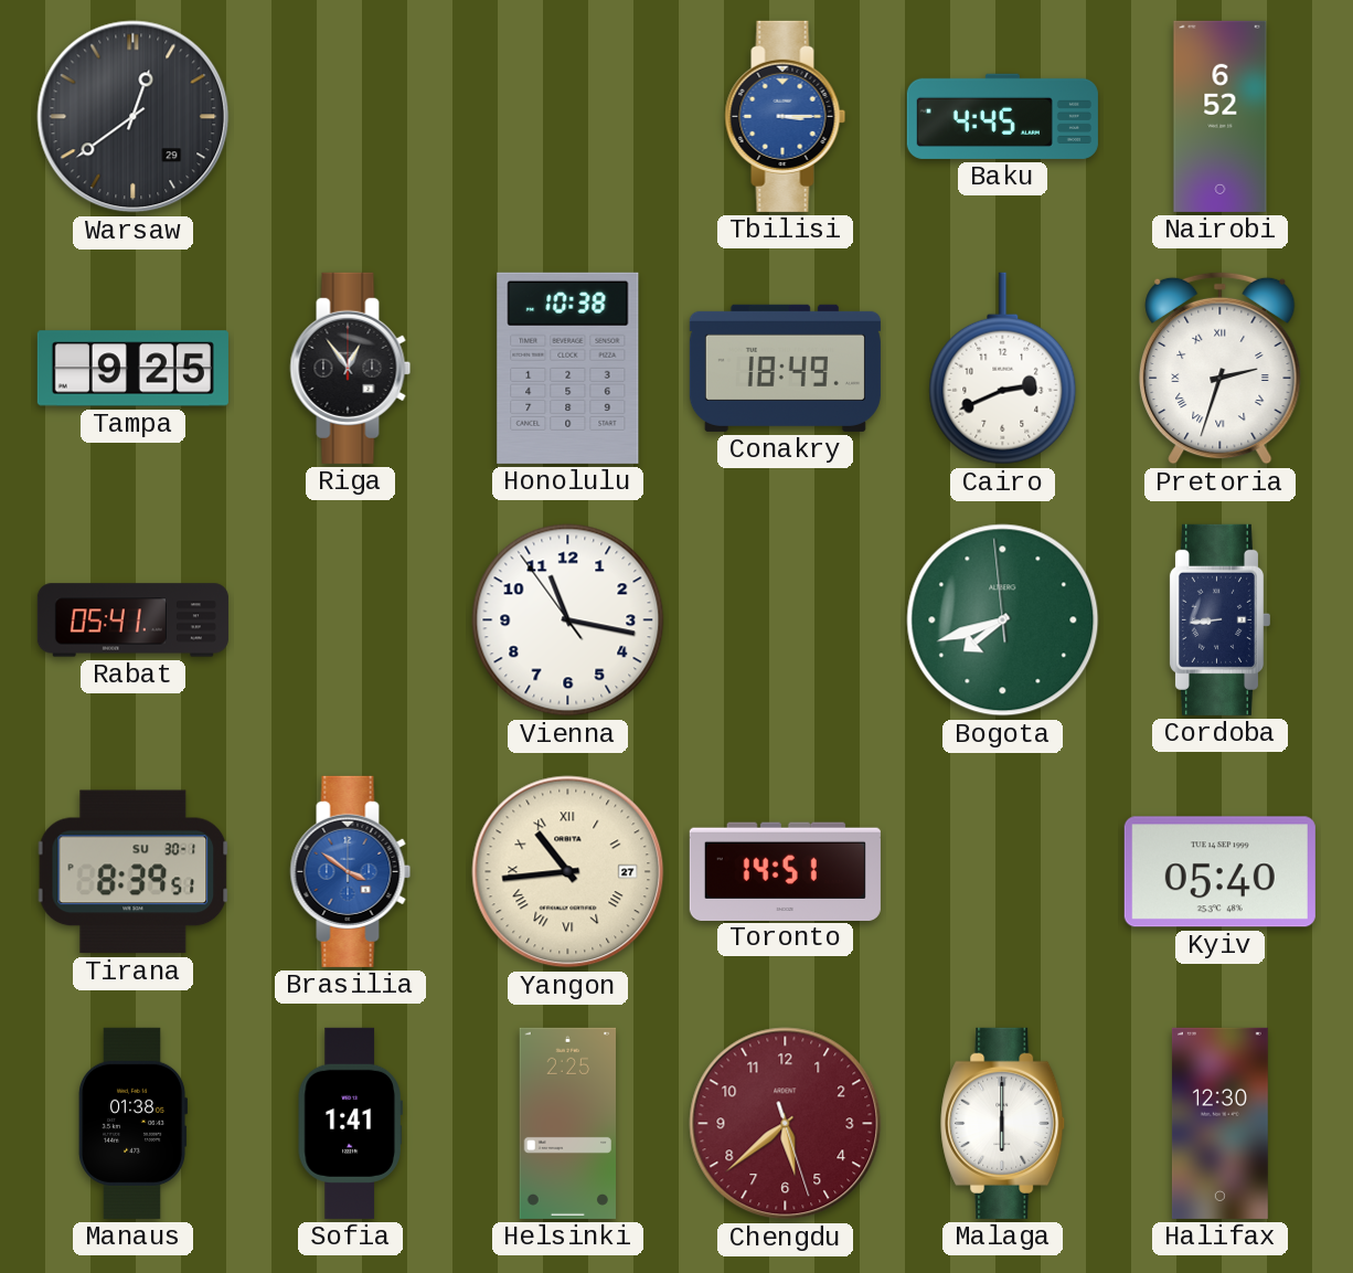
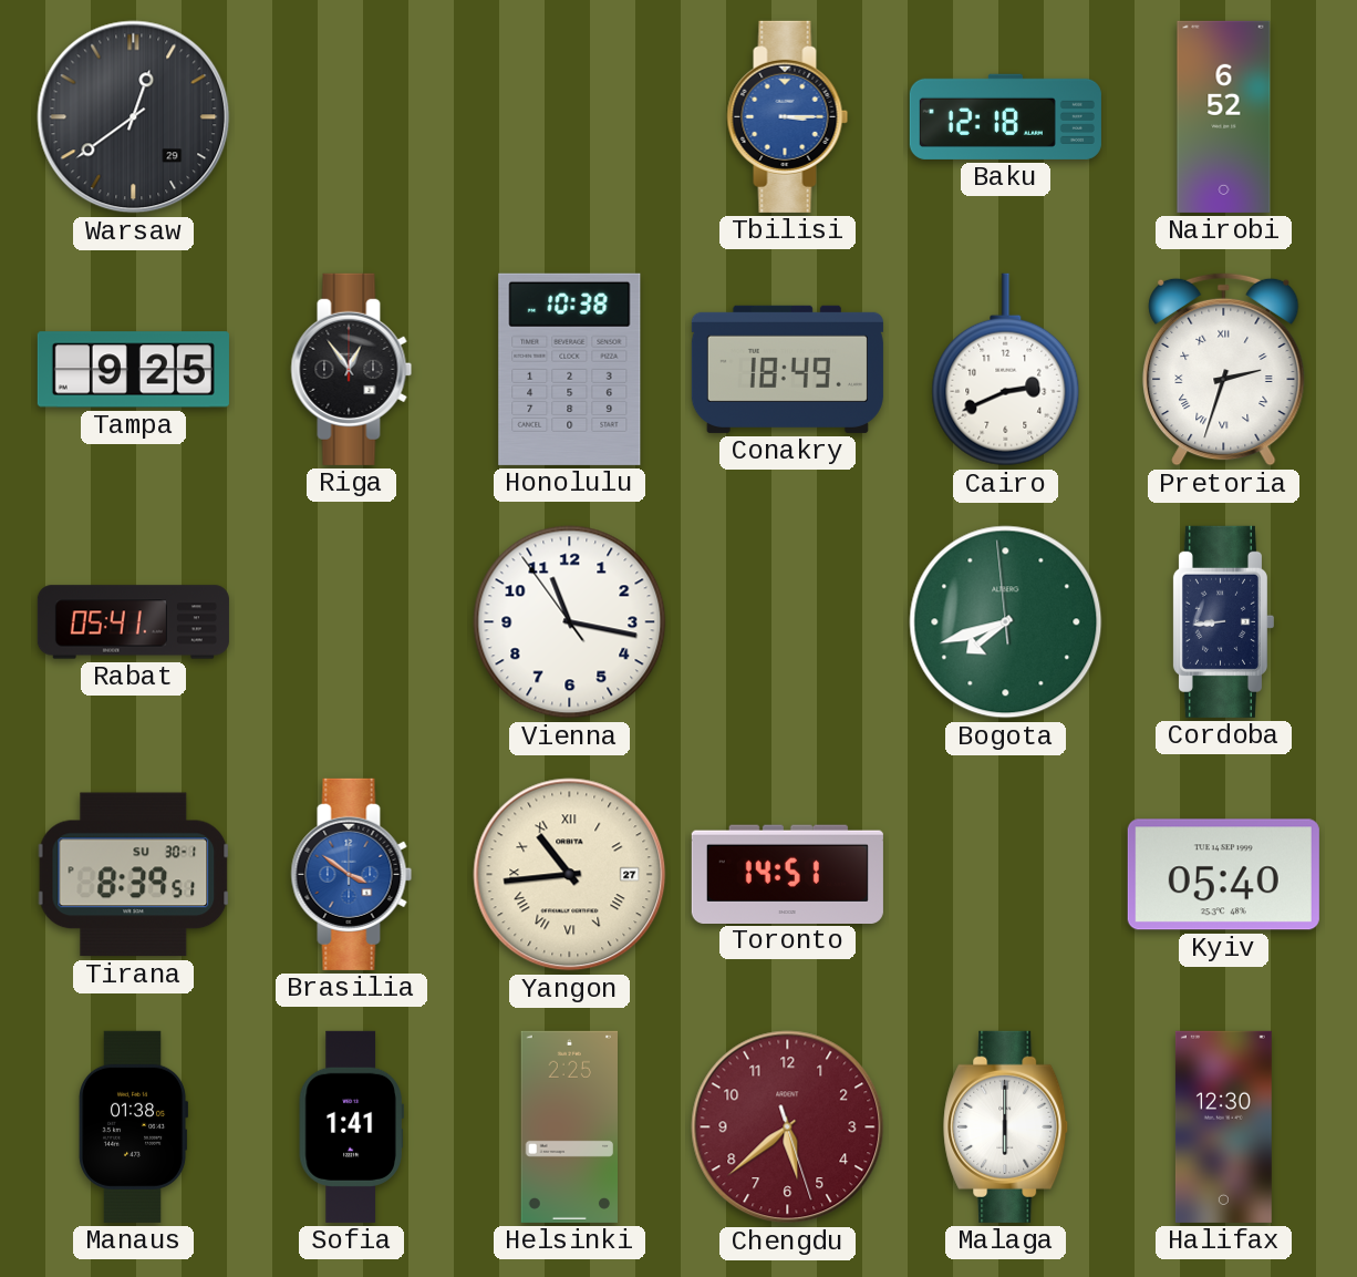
Baku: 4:45 -> 12:18 (1005, 116)
